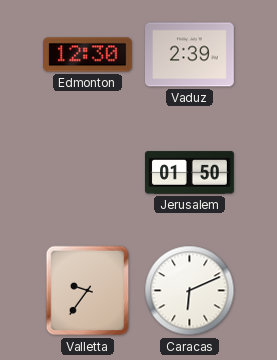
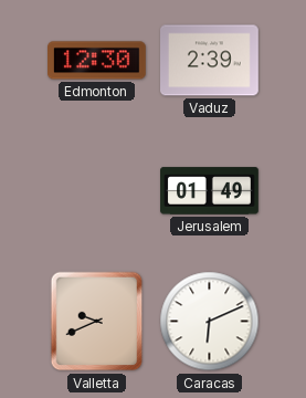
Jerusalem: 01:50 -> 01:49 (210, 191)
Valletta: 9:36 -> 9:41 (97, 322)
